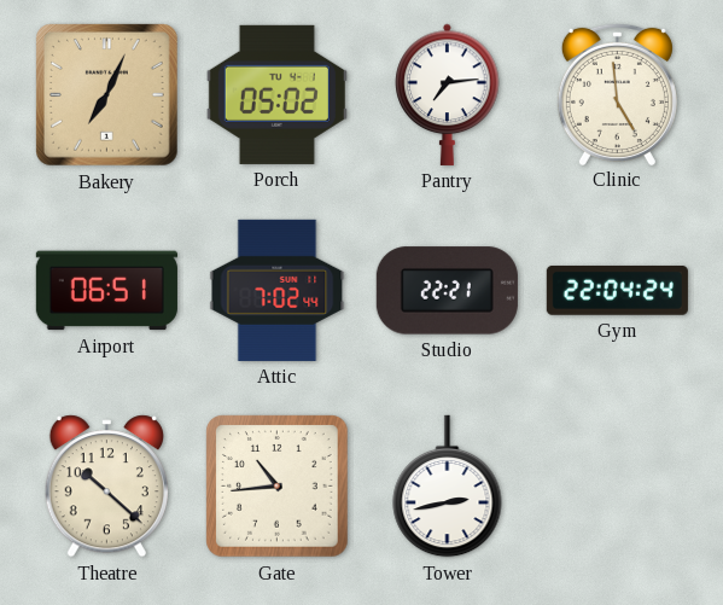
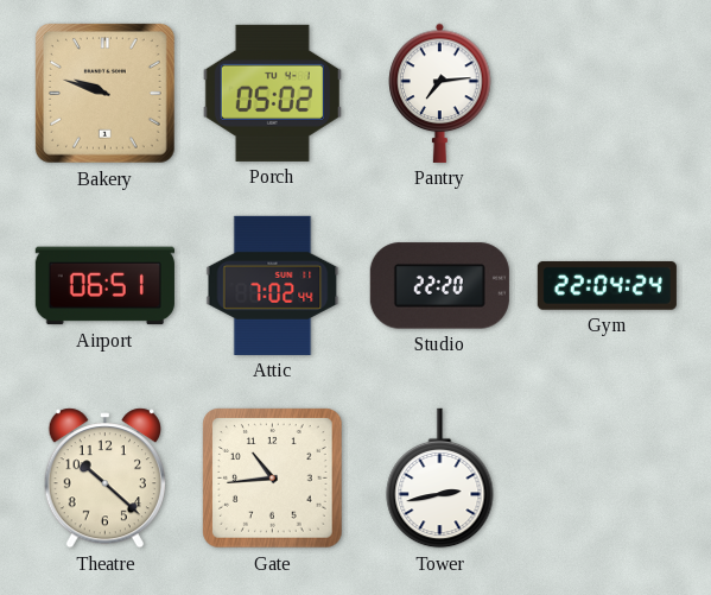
Bakery: 7:04 -> 9:48 (106, 94)
Clinic: 4:59 -> none (617, 93)
Studio: 22:21 -> 22:20 (439, 286)
